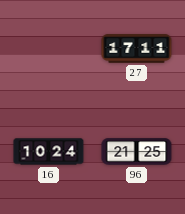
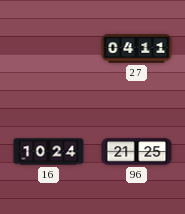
27: 17:11 -> 04:11 (137, 49)
